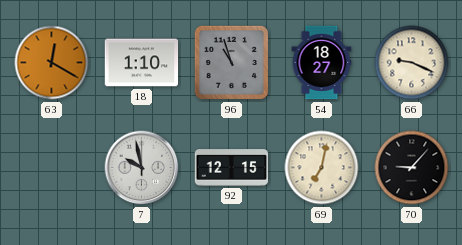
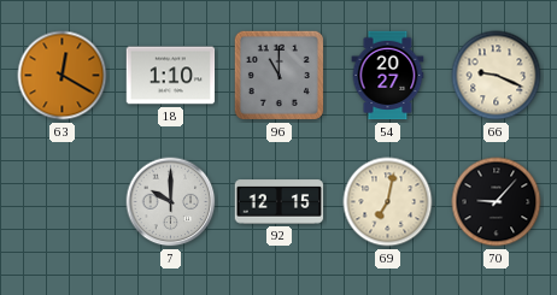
96: 10:57 -> 11:00 (278, 75)
54: 18:27 -> 20:27 (388, 76)
7: 9:58 -> 10:00 (171, 202)
